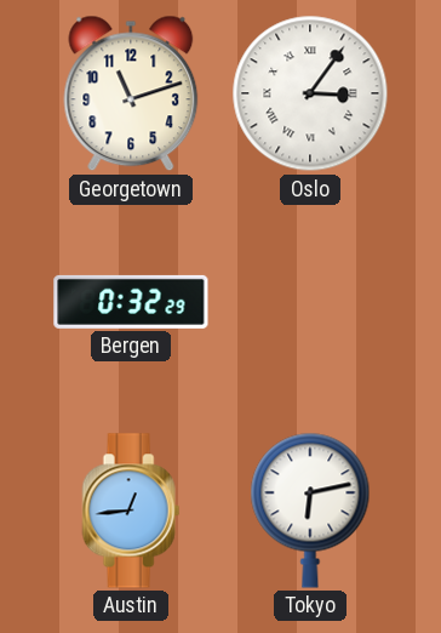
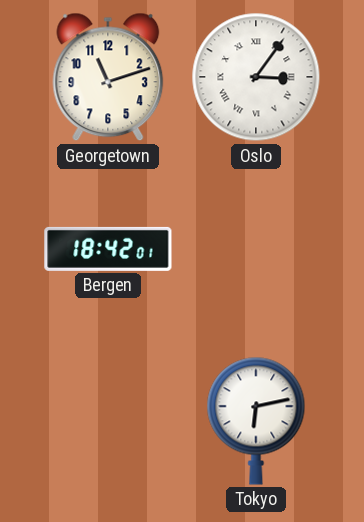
Bergen: 0:32 -> 18:42 (108, 249)
Austin: 12:44 -> none (131, 511)
